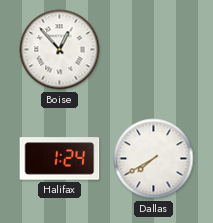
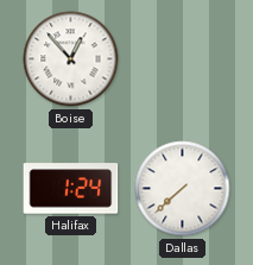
Dallas: 7:40 -> 7:38 (183, 189)
